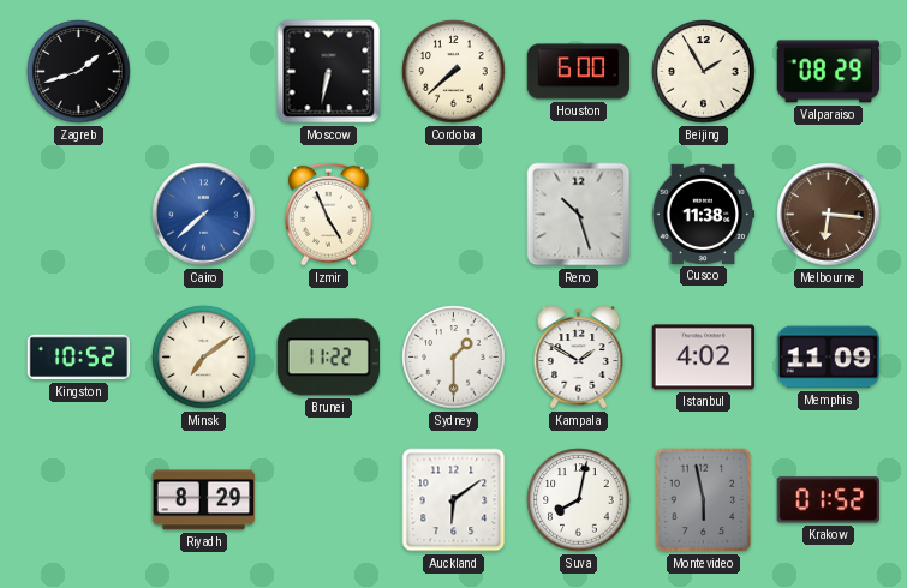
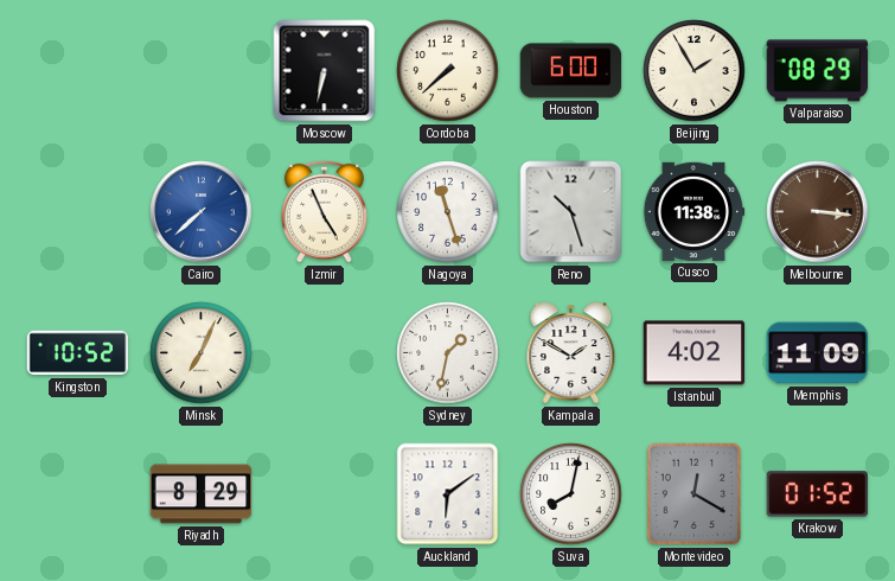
Zagreb: 1:42 -> none (79, 72)
Nagoya: none -> 11:27 (448, 212)
Melbourne: 6:16 -> 3:16 (818, 212)
Minsk: 7:09 -> 7:04 (202, 353)
Brunei: 11:22 -> none (328, 358)
Sydney: 1:30 -> 1:32 (448, 353)
Montevideo: 5:58 -> 12:20 (695, 494)
